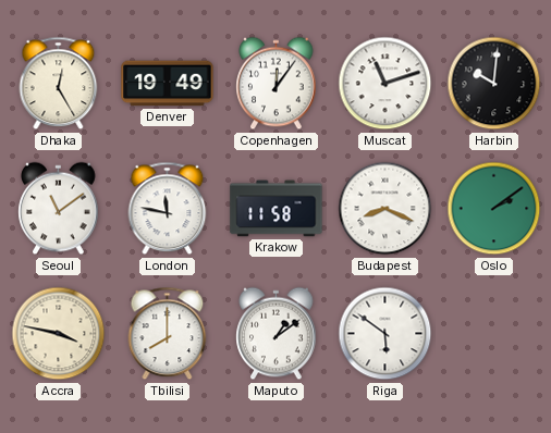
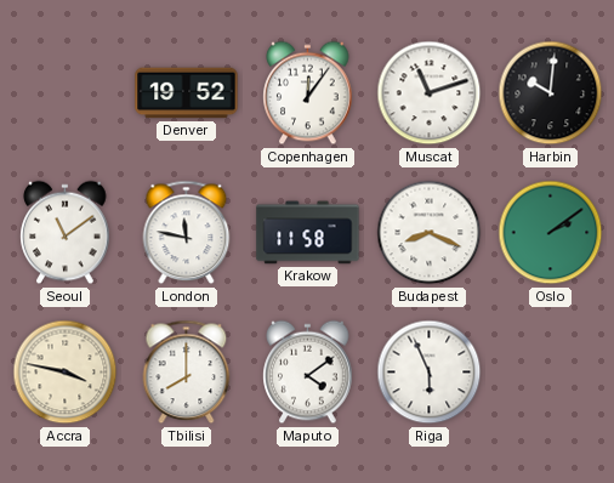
Dhaka: 12:25 -> none (59, 84)
Denver: 19:49 -> 19:52 (187, 93)
Maputo: 1:09 -> 4:09 (308, 373)
Riga: 5:51 -> 5:56 (430, 373)
